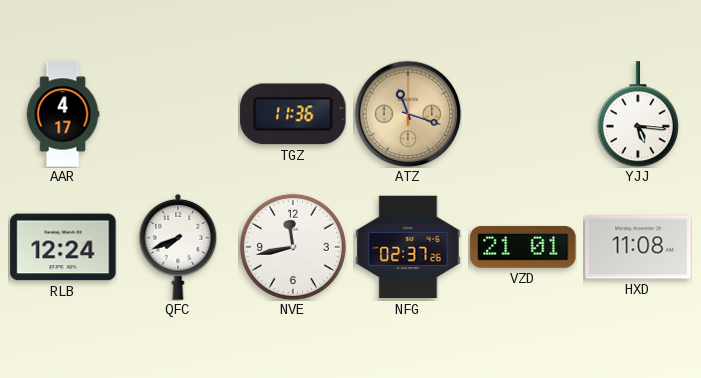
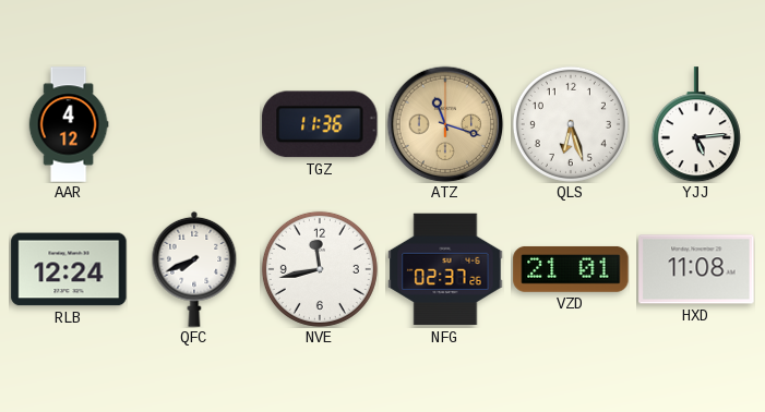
AAR: 4:17 -> 4:12 (69, 124)
QLS: none -> 6:27 (571, 124)
YJJ: 5:16 -> 5:14 (696, 124)
